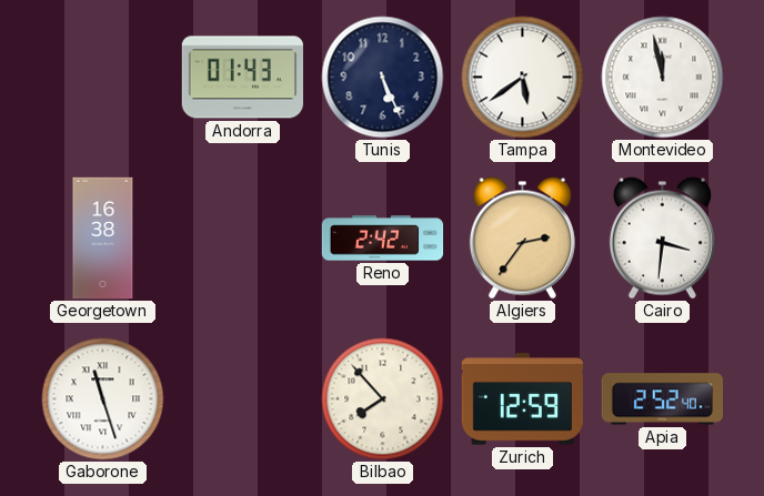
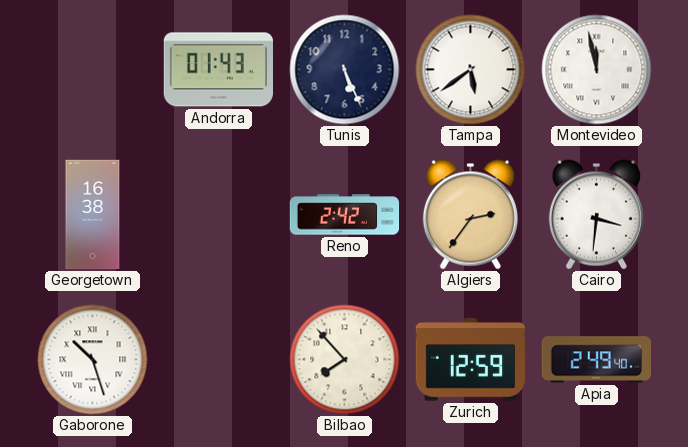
Gaborone: 11:27 -> 10:27 (93, 360)
Apia: 2:52 -> 2:49 (596, 360)
